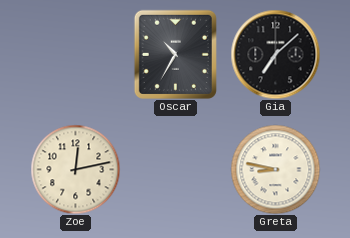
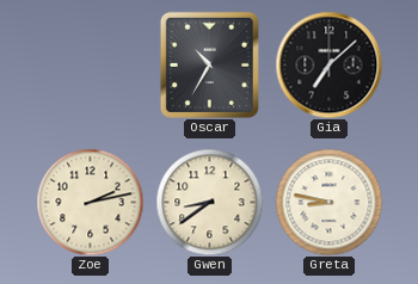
Zoe: 12:13 -> 2:13 (90, 202)
Gwen: none -> 8:39 (209, 202)
